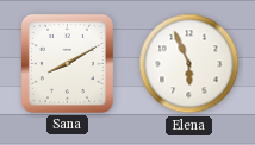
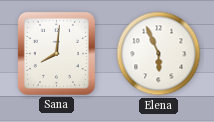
Sana: 8:10 -> 8:01 (56, 53)
